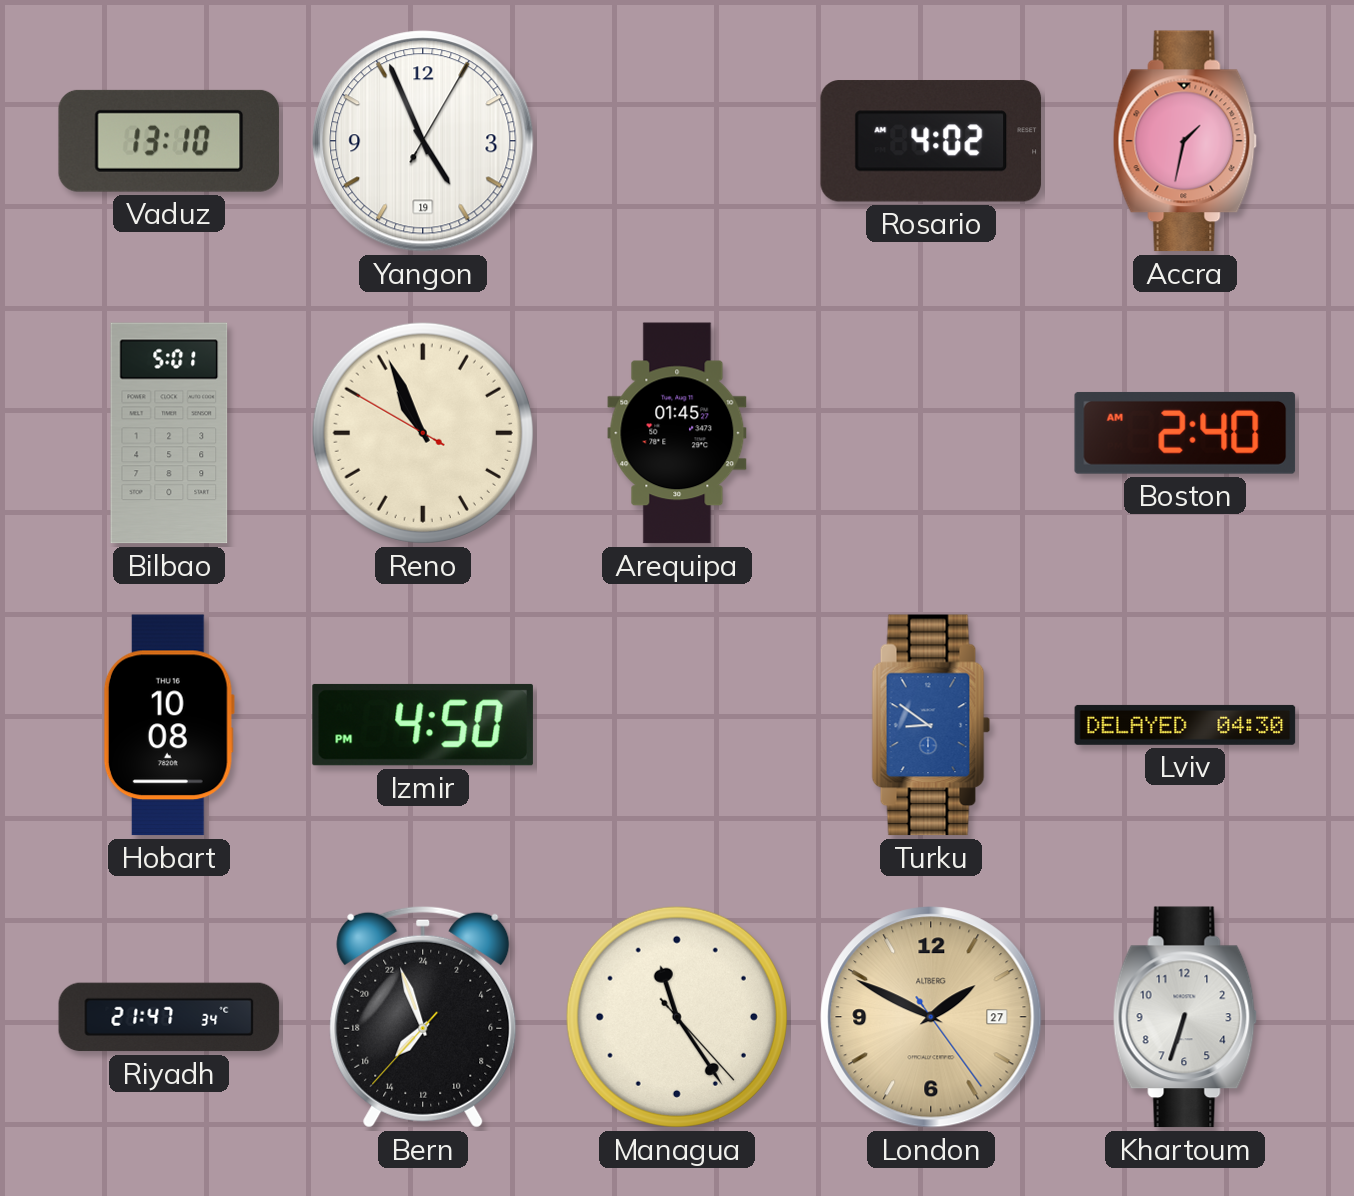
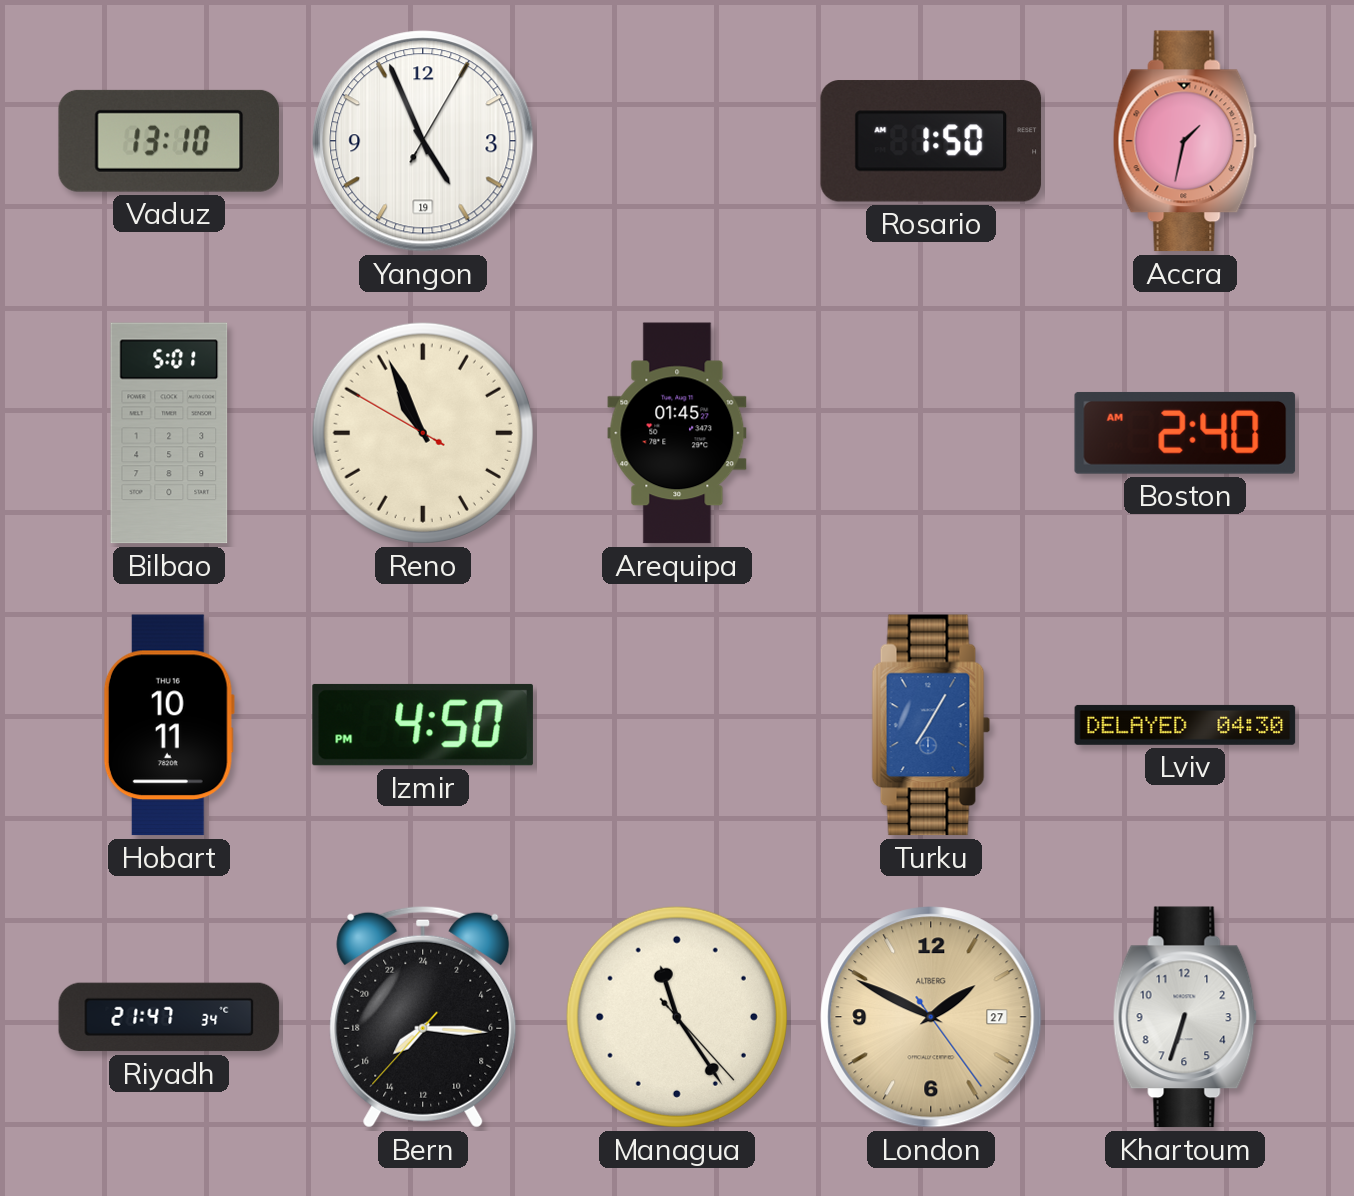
Rosario: 4:02 -> 1:50 (931, 141)
Hobart: 10:08 -> 10:11 (169, 725)
Turku: 8:51 -> 7:05 (931, 725)
Bern: 14:56 -> 15:15 (423, 1017)
